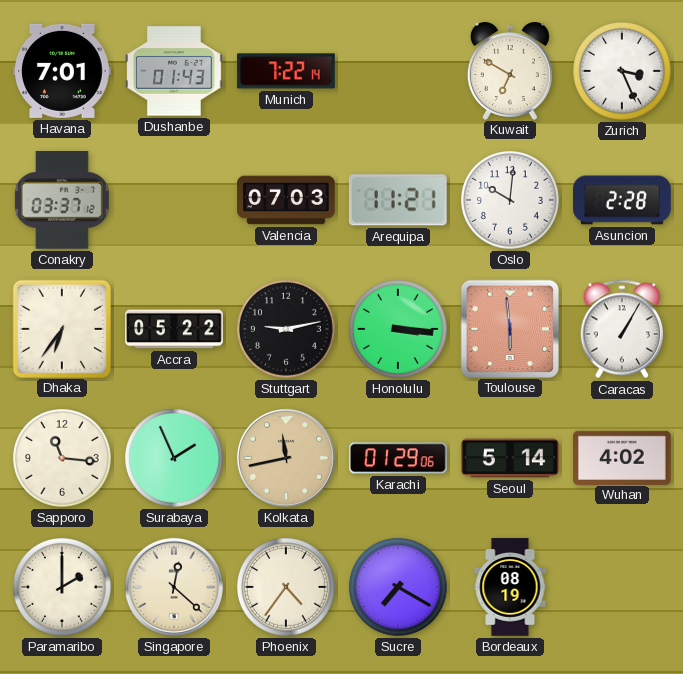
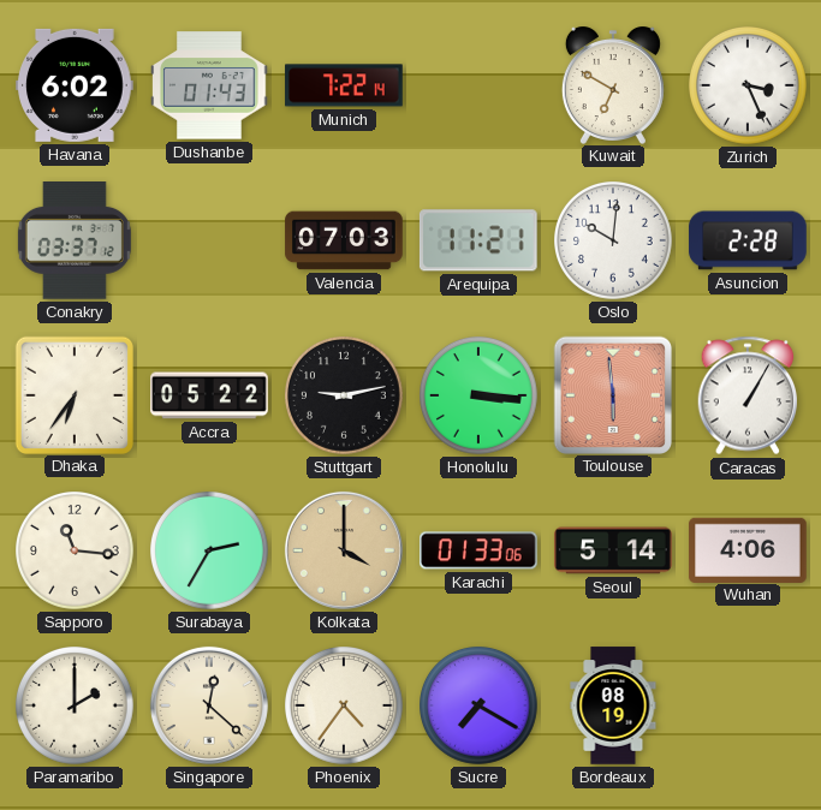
Havana: 7:01 -> 6:02 (75, 85)
Surabaya: 1:56 -> 2:35 (210, 552)
Kolkata: 11:43 -> 4:00 (344, 550)
Karachi: 01:29 -> 01:33 (478, 550)
Wuhan: 4:02 -> 4:06 (748, 549)
